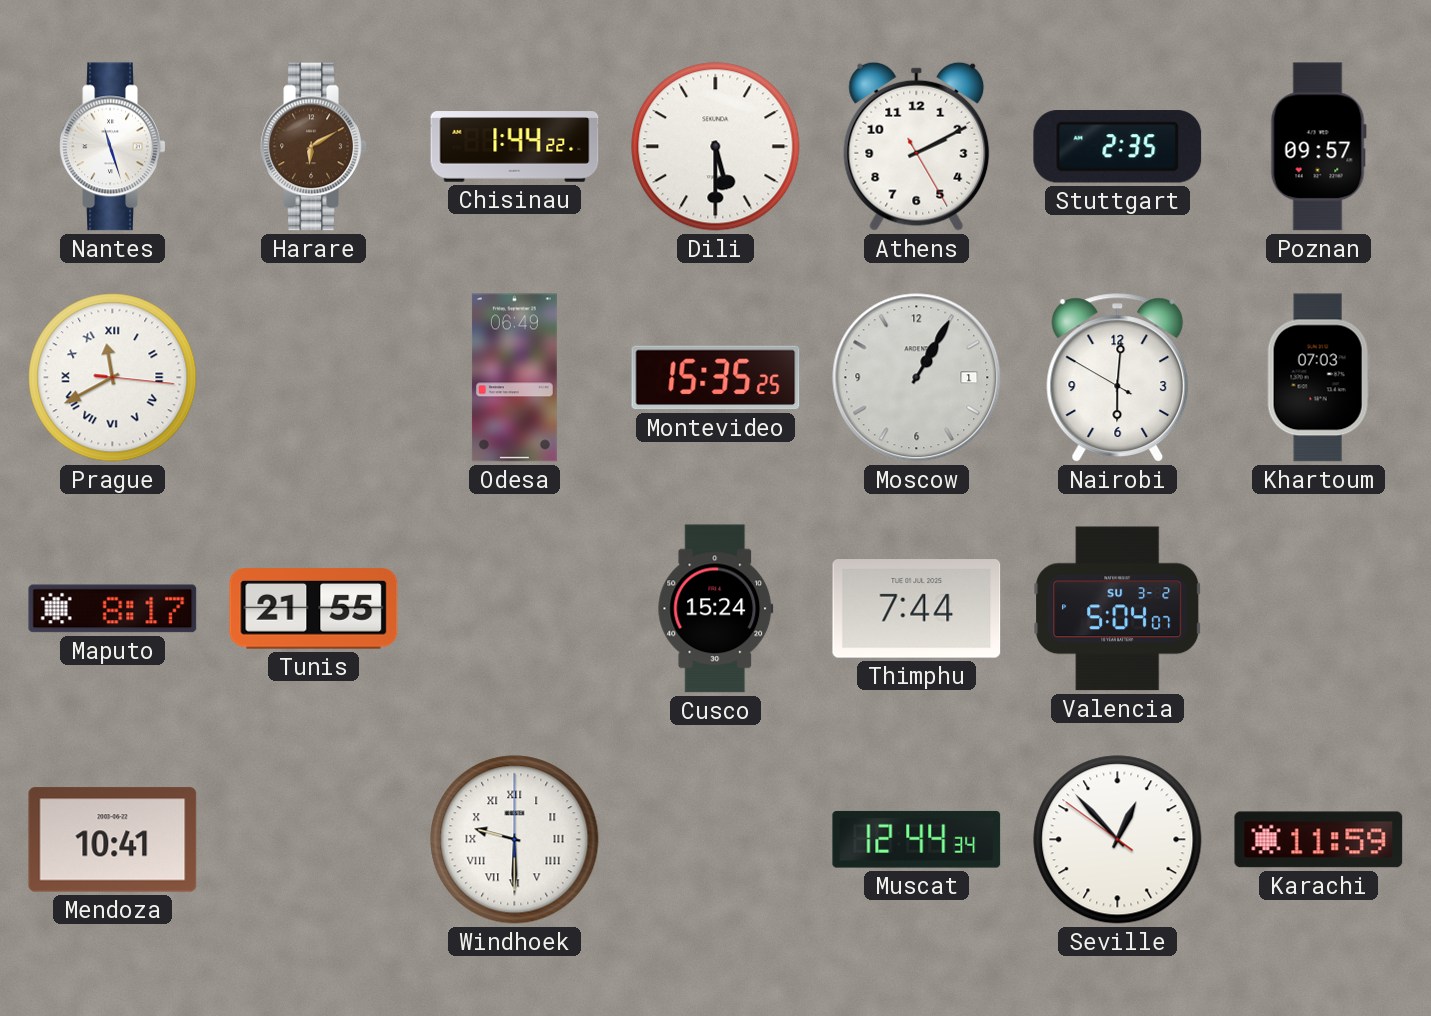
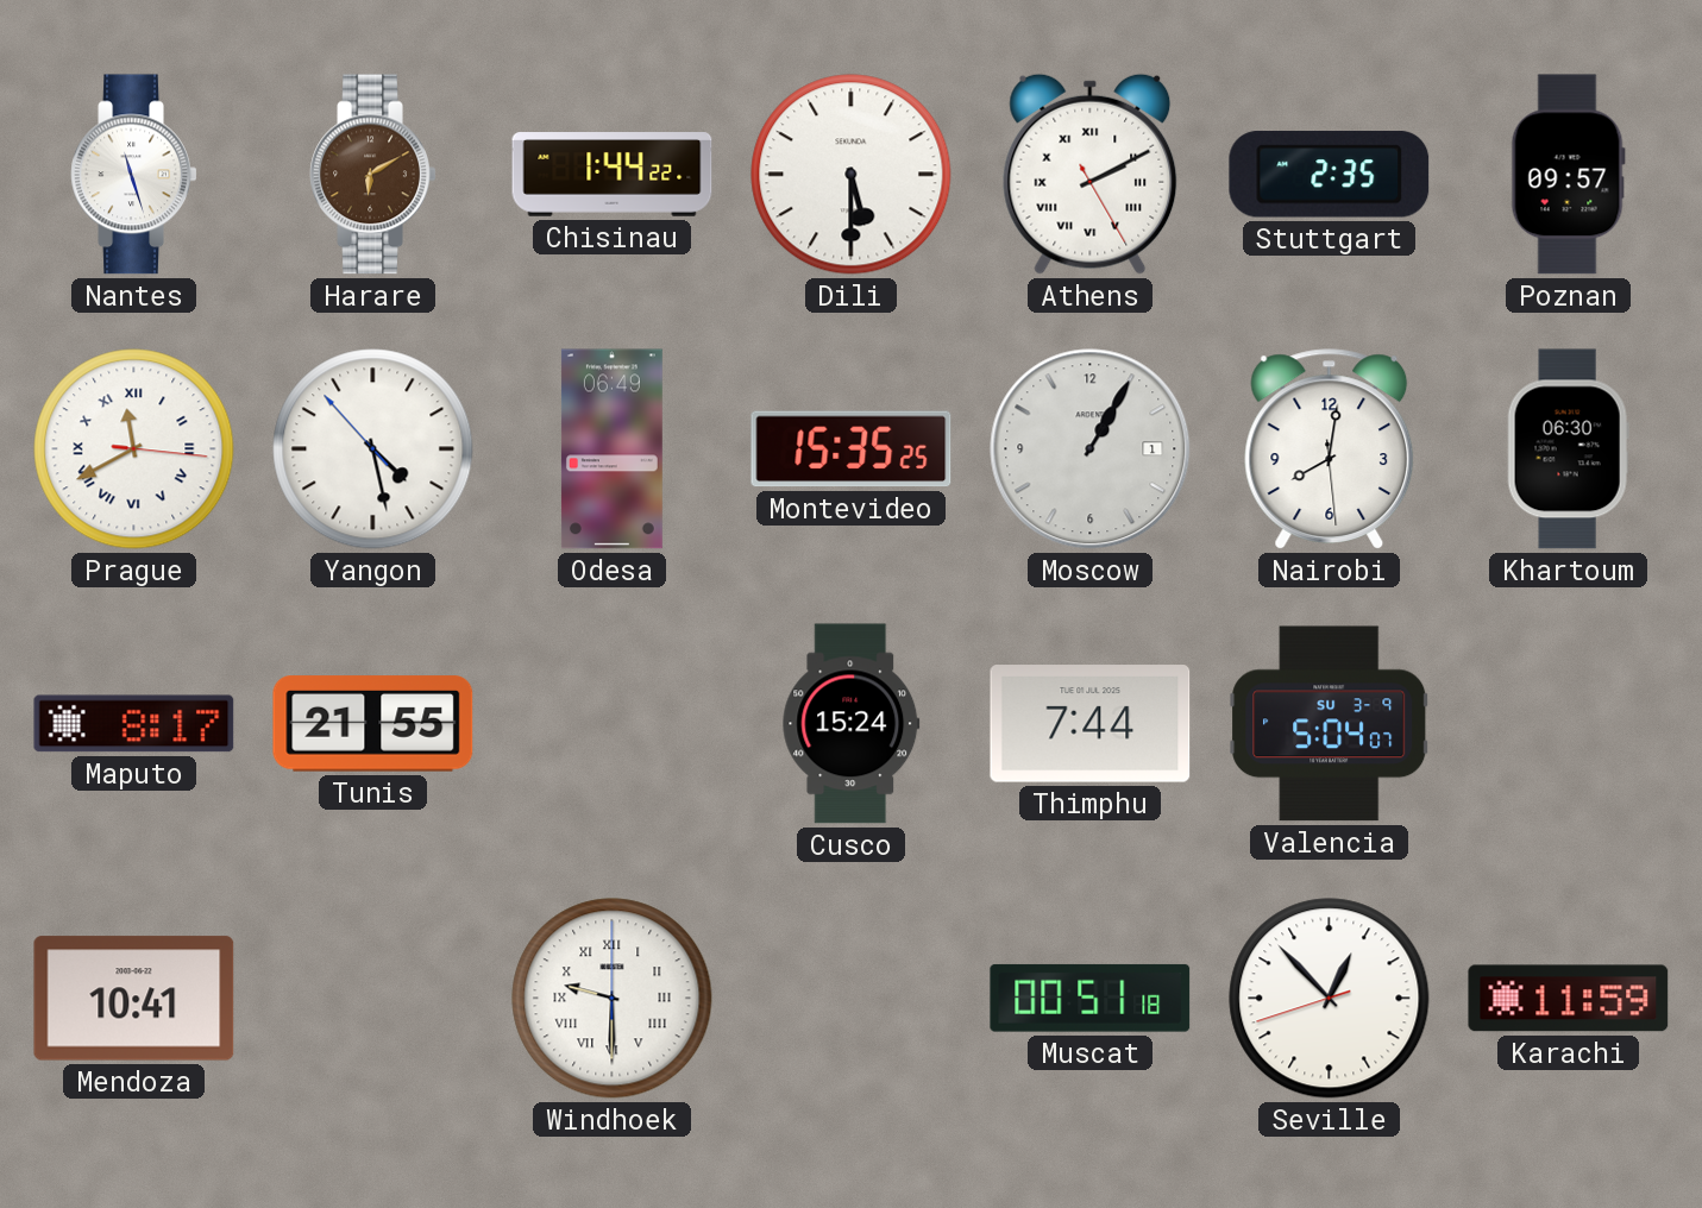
Athens numerals: Arabic -> Roman (1091, 174)
Yangon: none -> 4:27 (373, 449)
Nairobi: 6:00 -> 8:01 (1330, 449)
Khartoum: 07:03 -> 06:30 (1568, 449)
Valencia date: SU 3-2 -> SU 3-9 (1330, 724)
Muscat: 12:44 -> 00:51 (1091, 998)
Seville: 12:52:51 -> 12:52:42 (1330, 999)
